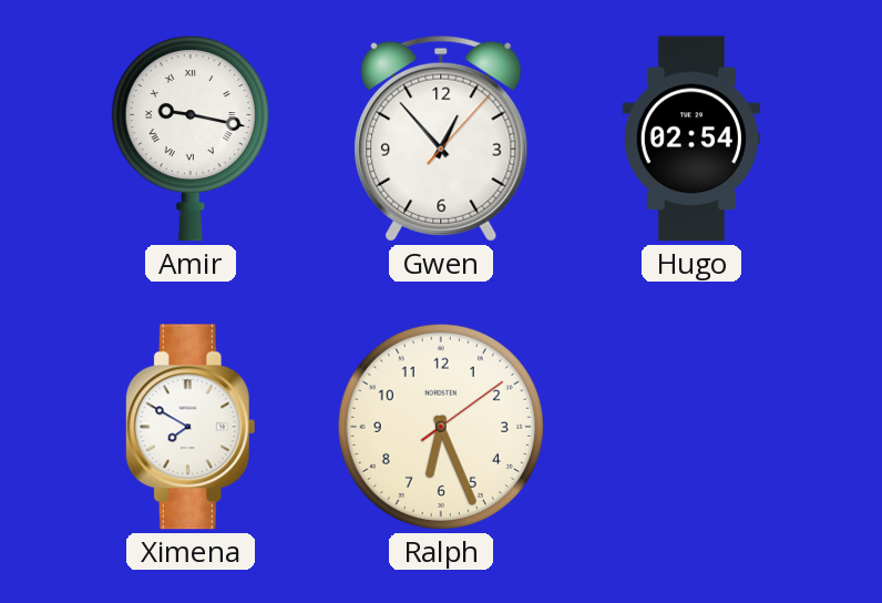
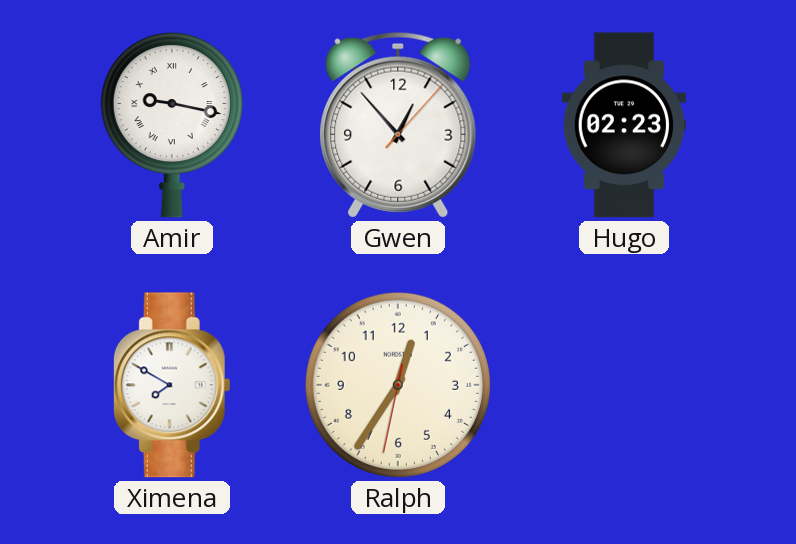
Hugo: 02:54 -> 02:23 (624, 125)
Ralph: 6:26 -> 12:35 (398, 385)
